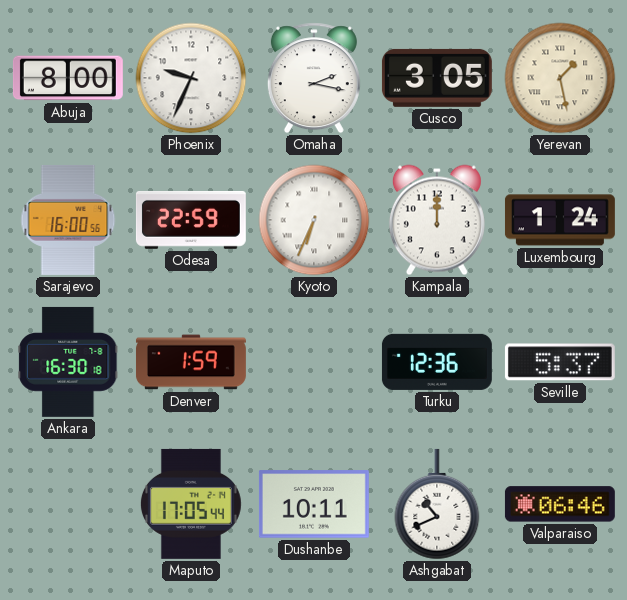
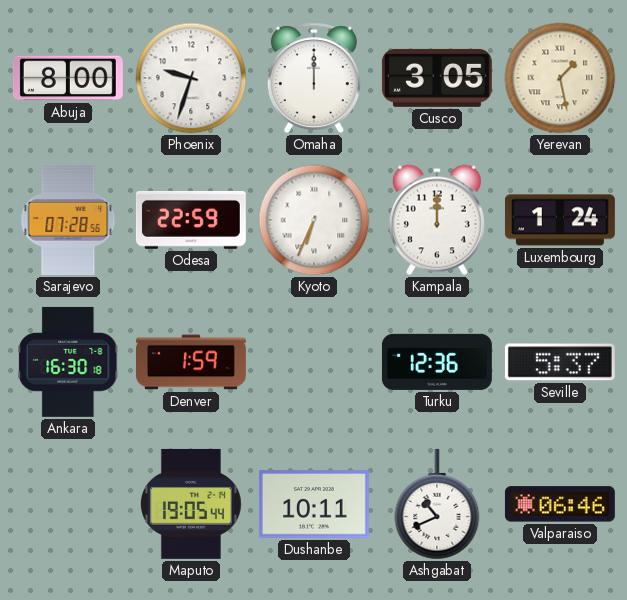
Phoenix: 9:34 -> 9:33 (191, 78)
Omaha: 2:17 -> 12:00 (314, 78)
Sarajevo: 16:00 -> 07:28 (68, 220)
Maputo: 17:05 -> 19:05 (191, 504)
